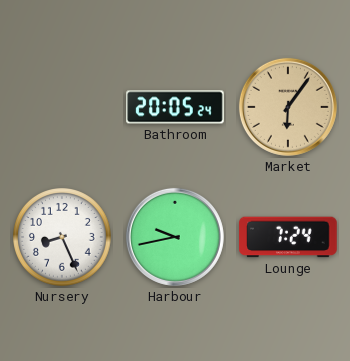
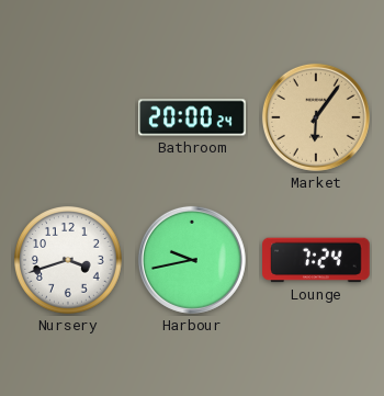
Bathroom: 20:05 -> 20:00 (192, 117)
Nursery: 8:26 -> 3:42 (69, 261)
